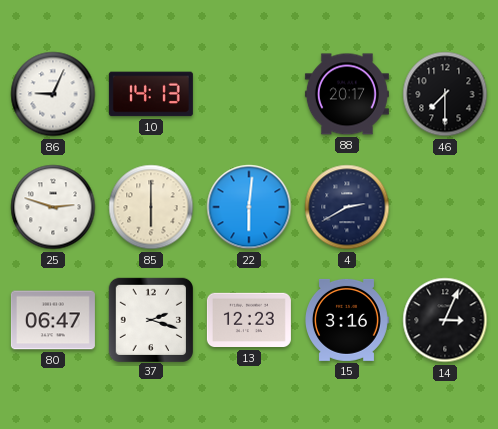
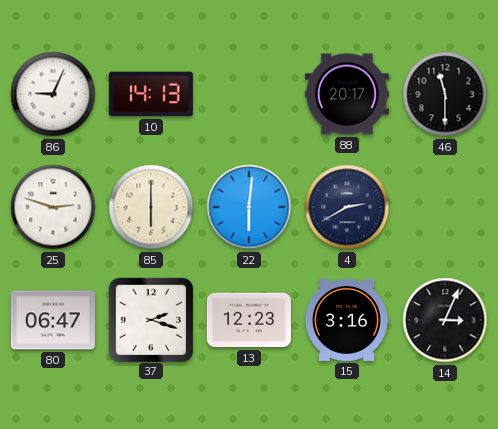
46: 7:30 -> 11:30 (445, 94)
